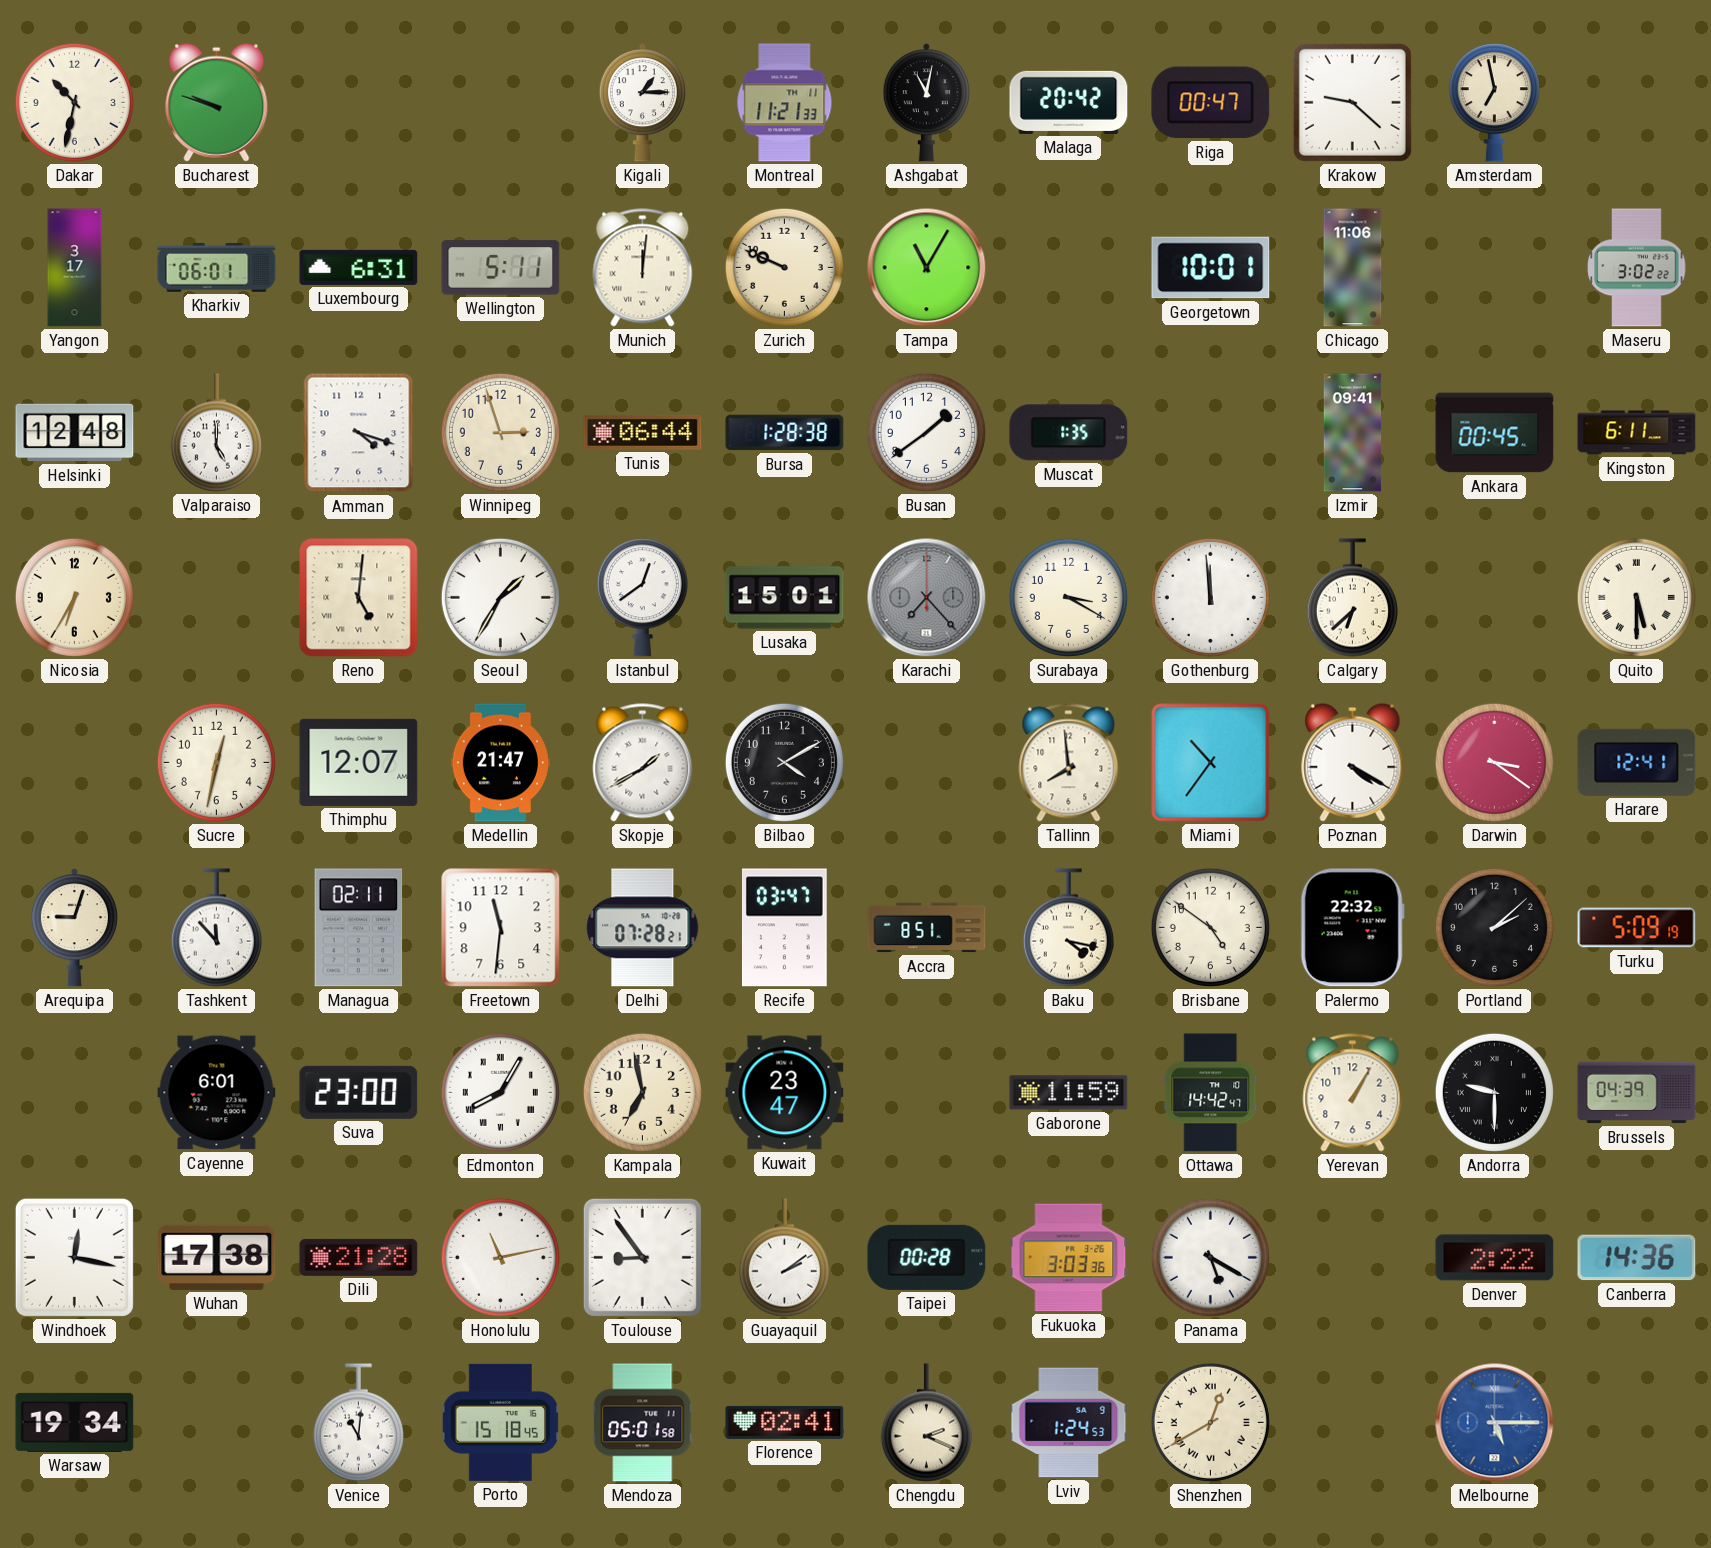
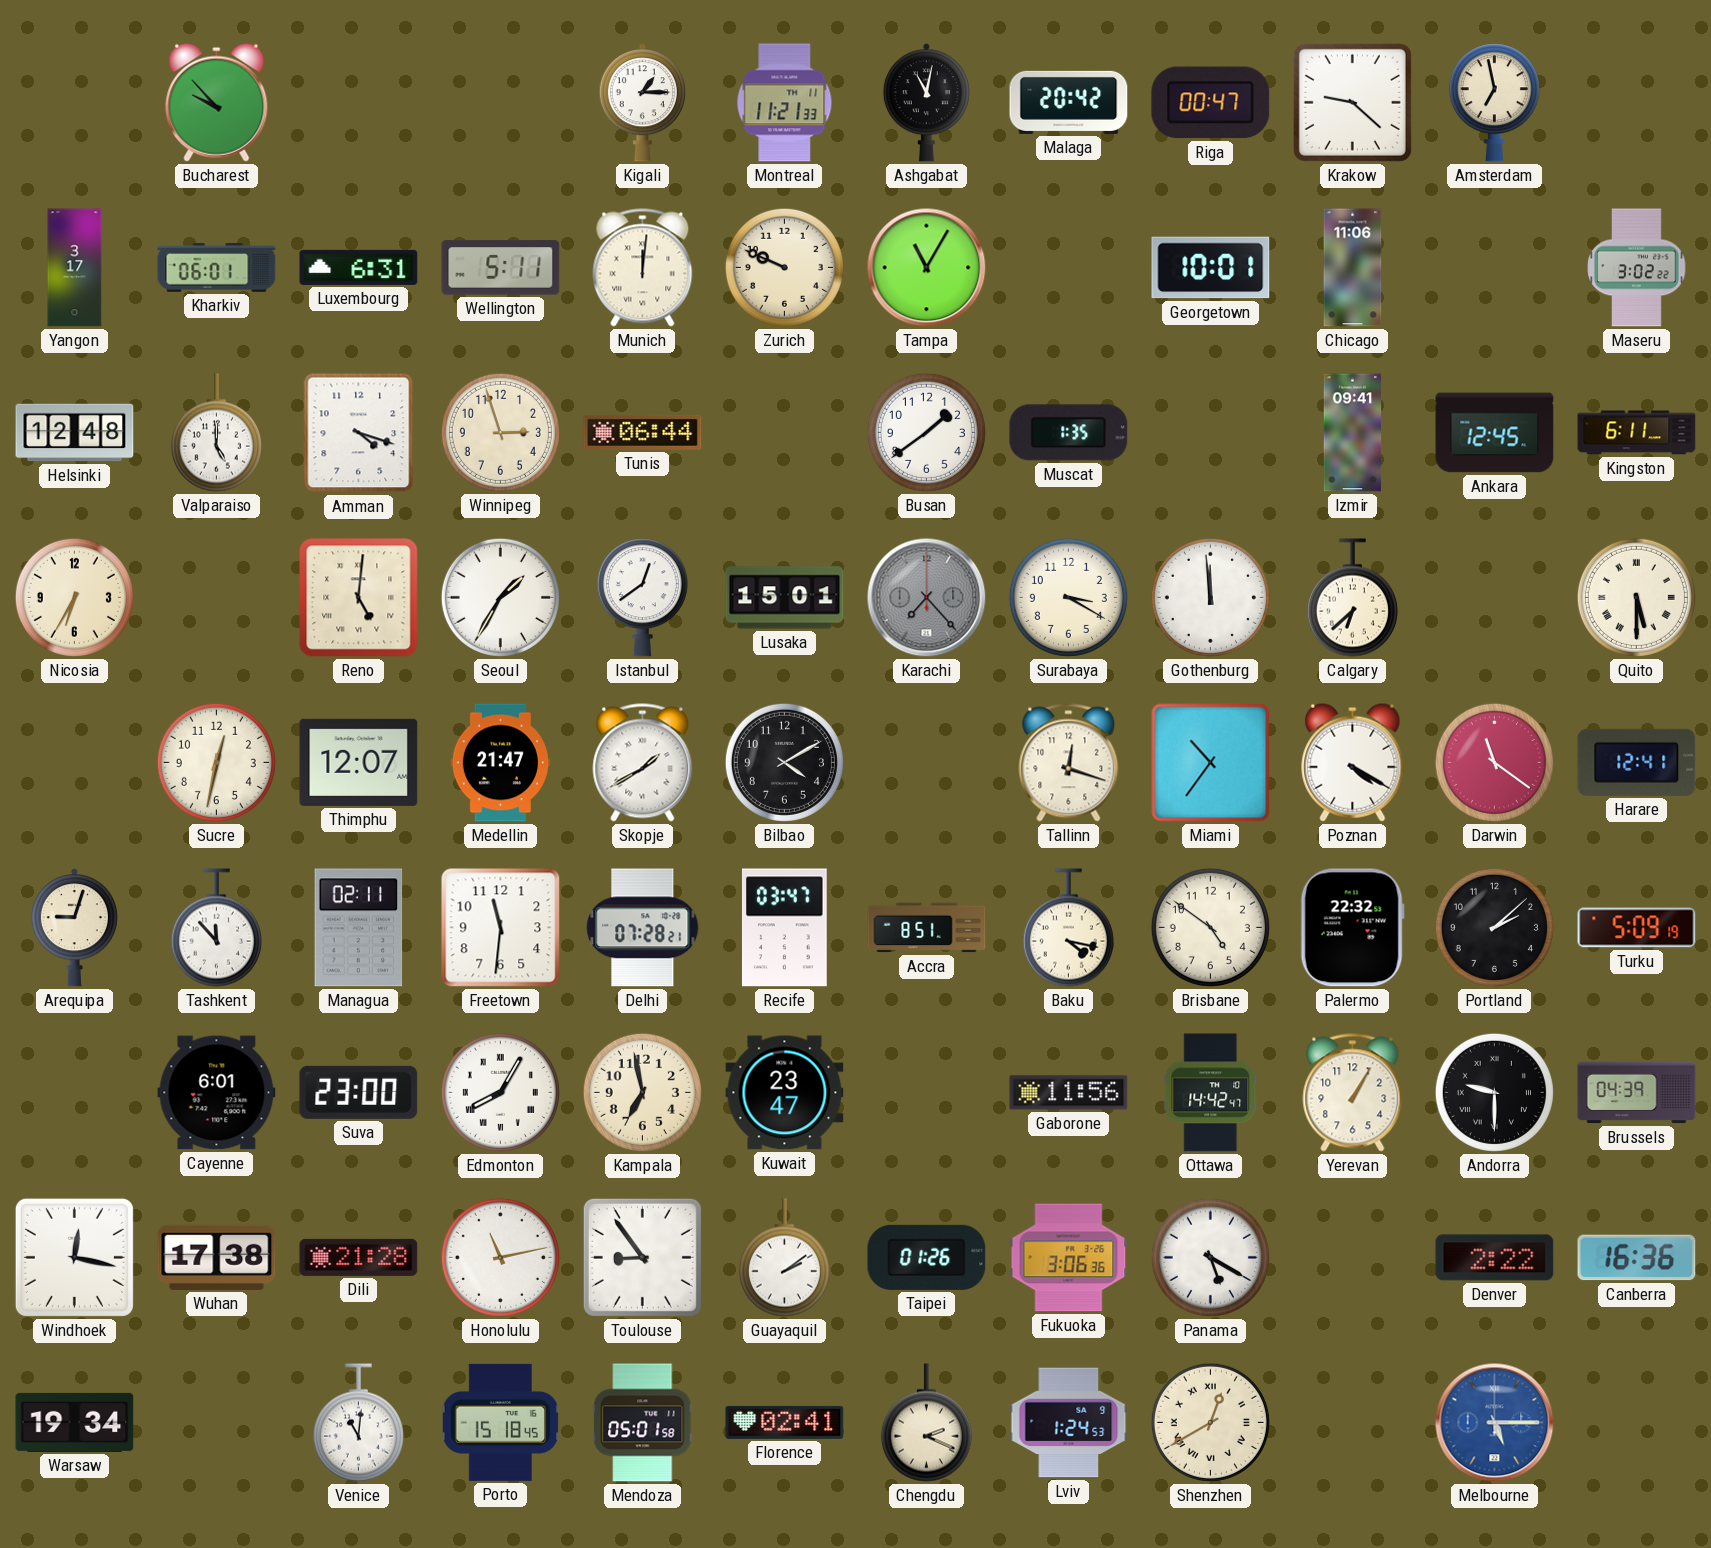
Dakar: 10:32 -> none (74, 102)
Bucharest: 9:48 -> 9:53 (217, 102)
Bursa: 1:28 -> none (785, 433)
Ankara: 00:45 -> 12:45 (1495, 433)
Tallinn: 7:59 -> 12:18 (1069, 763)
Darwin: 3:21 -> 11:21 (1494, 762)
Gaborone: 11:59 -> 11:56 (1069, 1093)
Taipei: 00:28 -> 01:26 (927, 1257)
Fukuoka: 3:03 -> 3:06 (1069, 1258)
Canberra: 14:36 -> 16:36 (1637, 1258)
